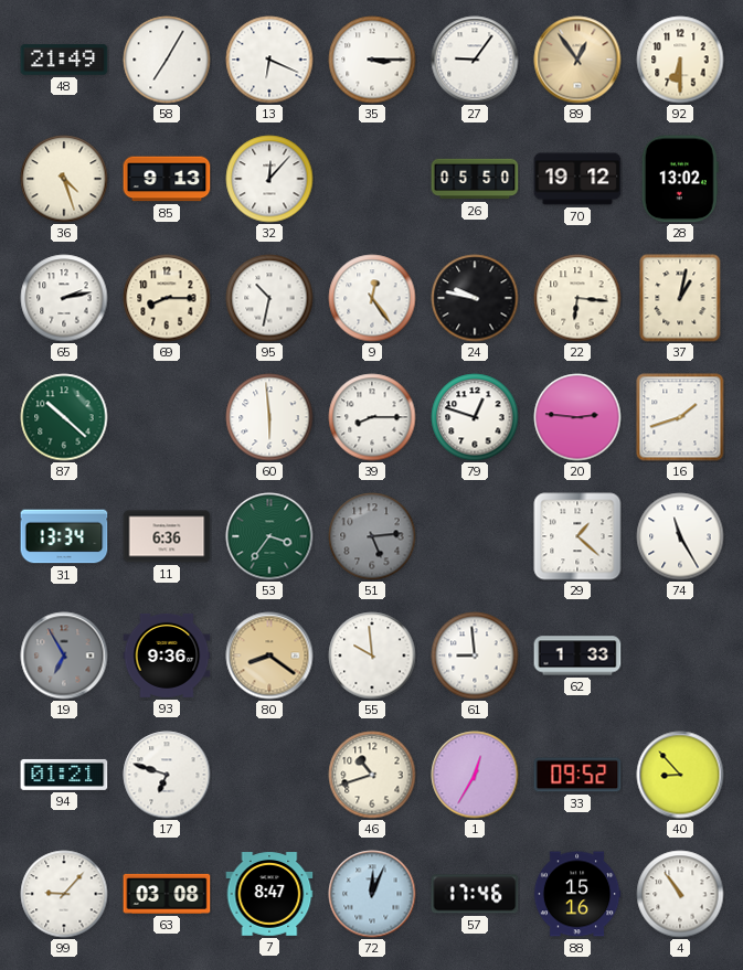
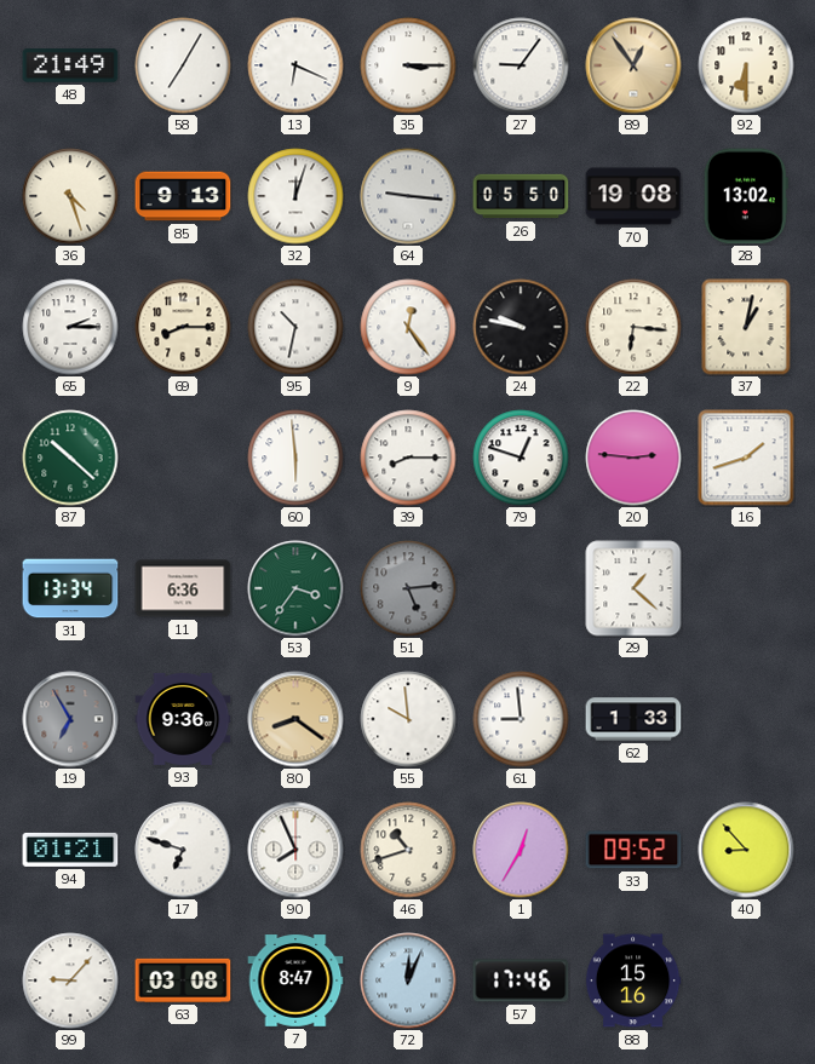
32: 12:07 -> 12:03 (295, 196)
64: none -> 9:16 (408, 196)
70: 19:12 -> 19:08 (633, 196)
65: 2:13 -> 2:15 (70, 327)
74: 11:25 -> none (680, 536)
90: none -> 7:56 (295, 850)
4: 10:54 -> none (680, 894)
